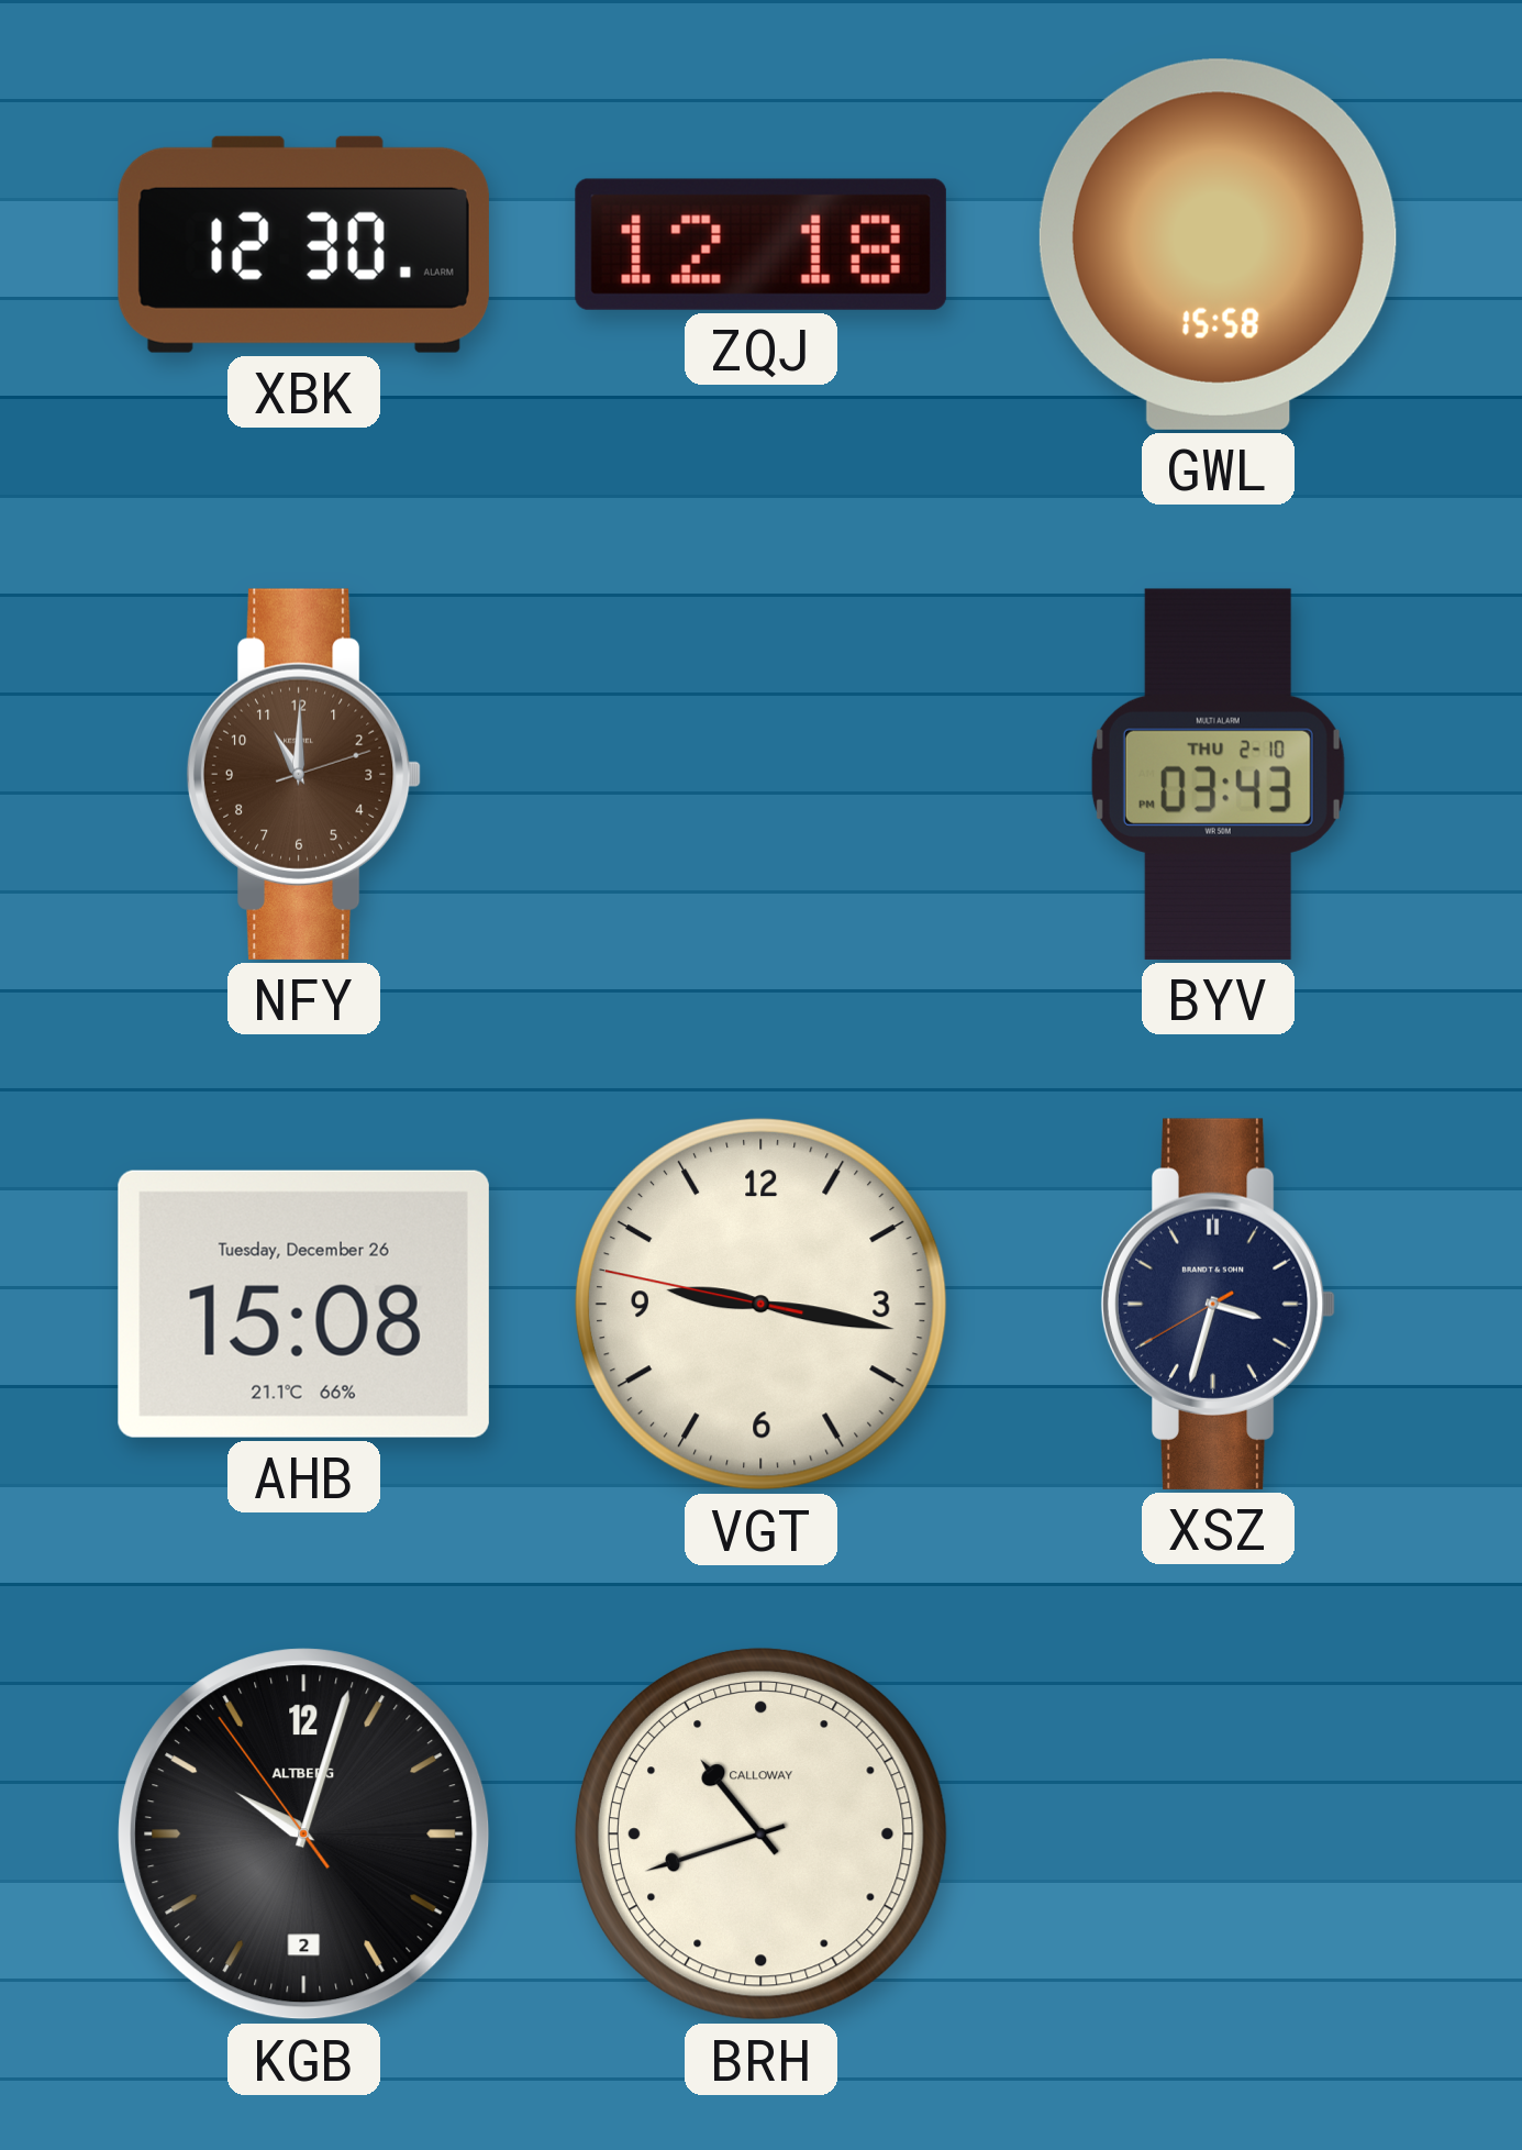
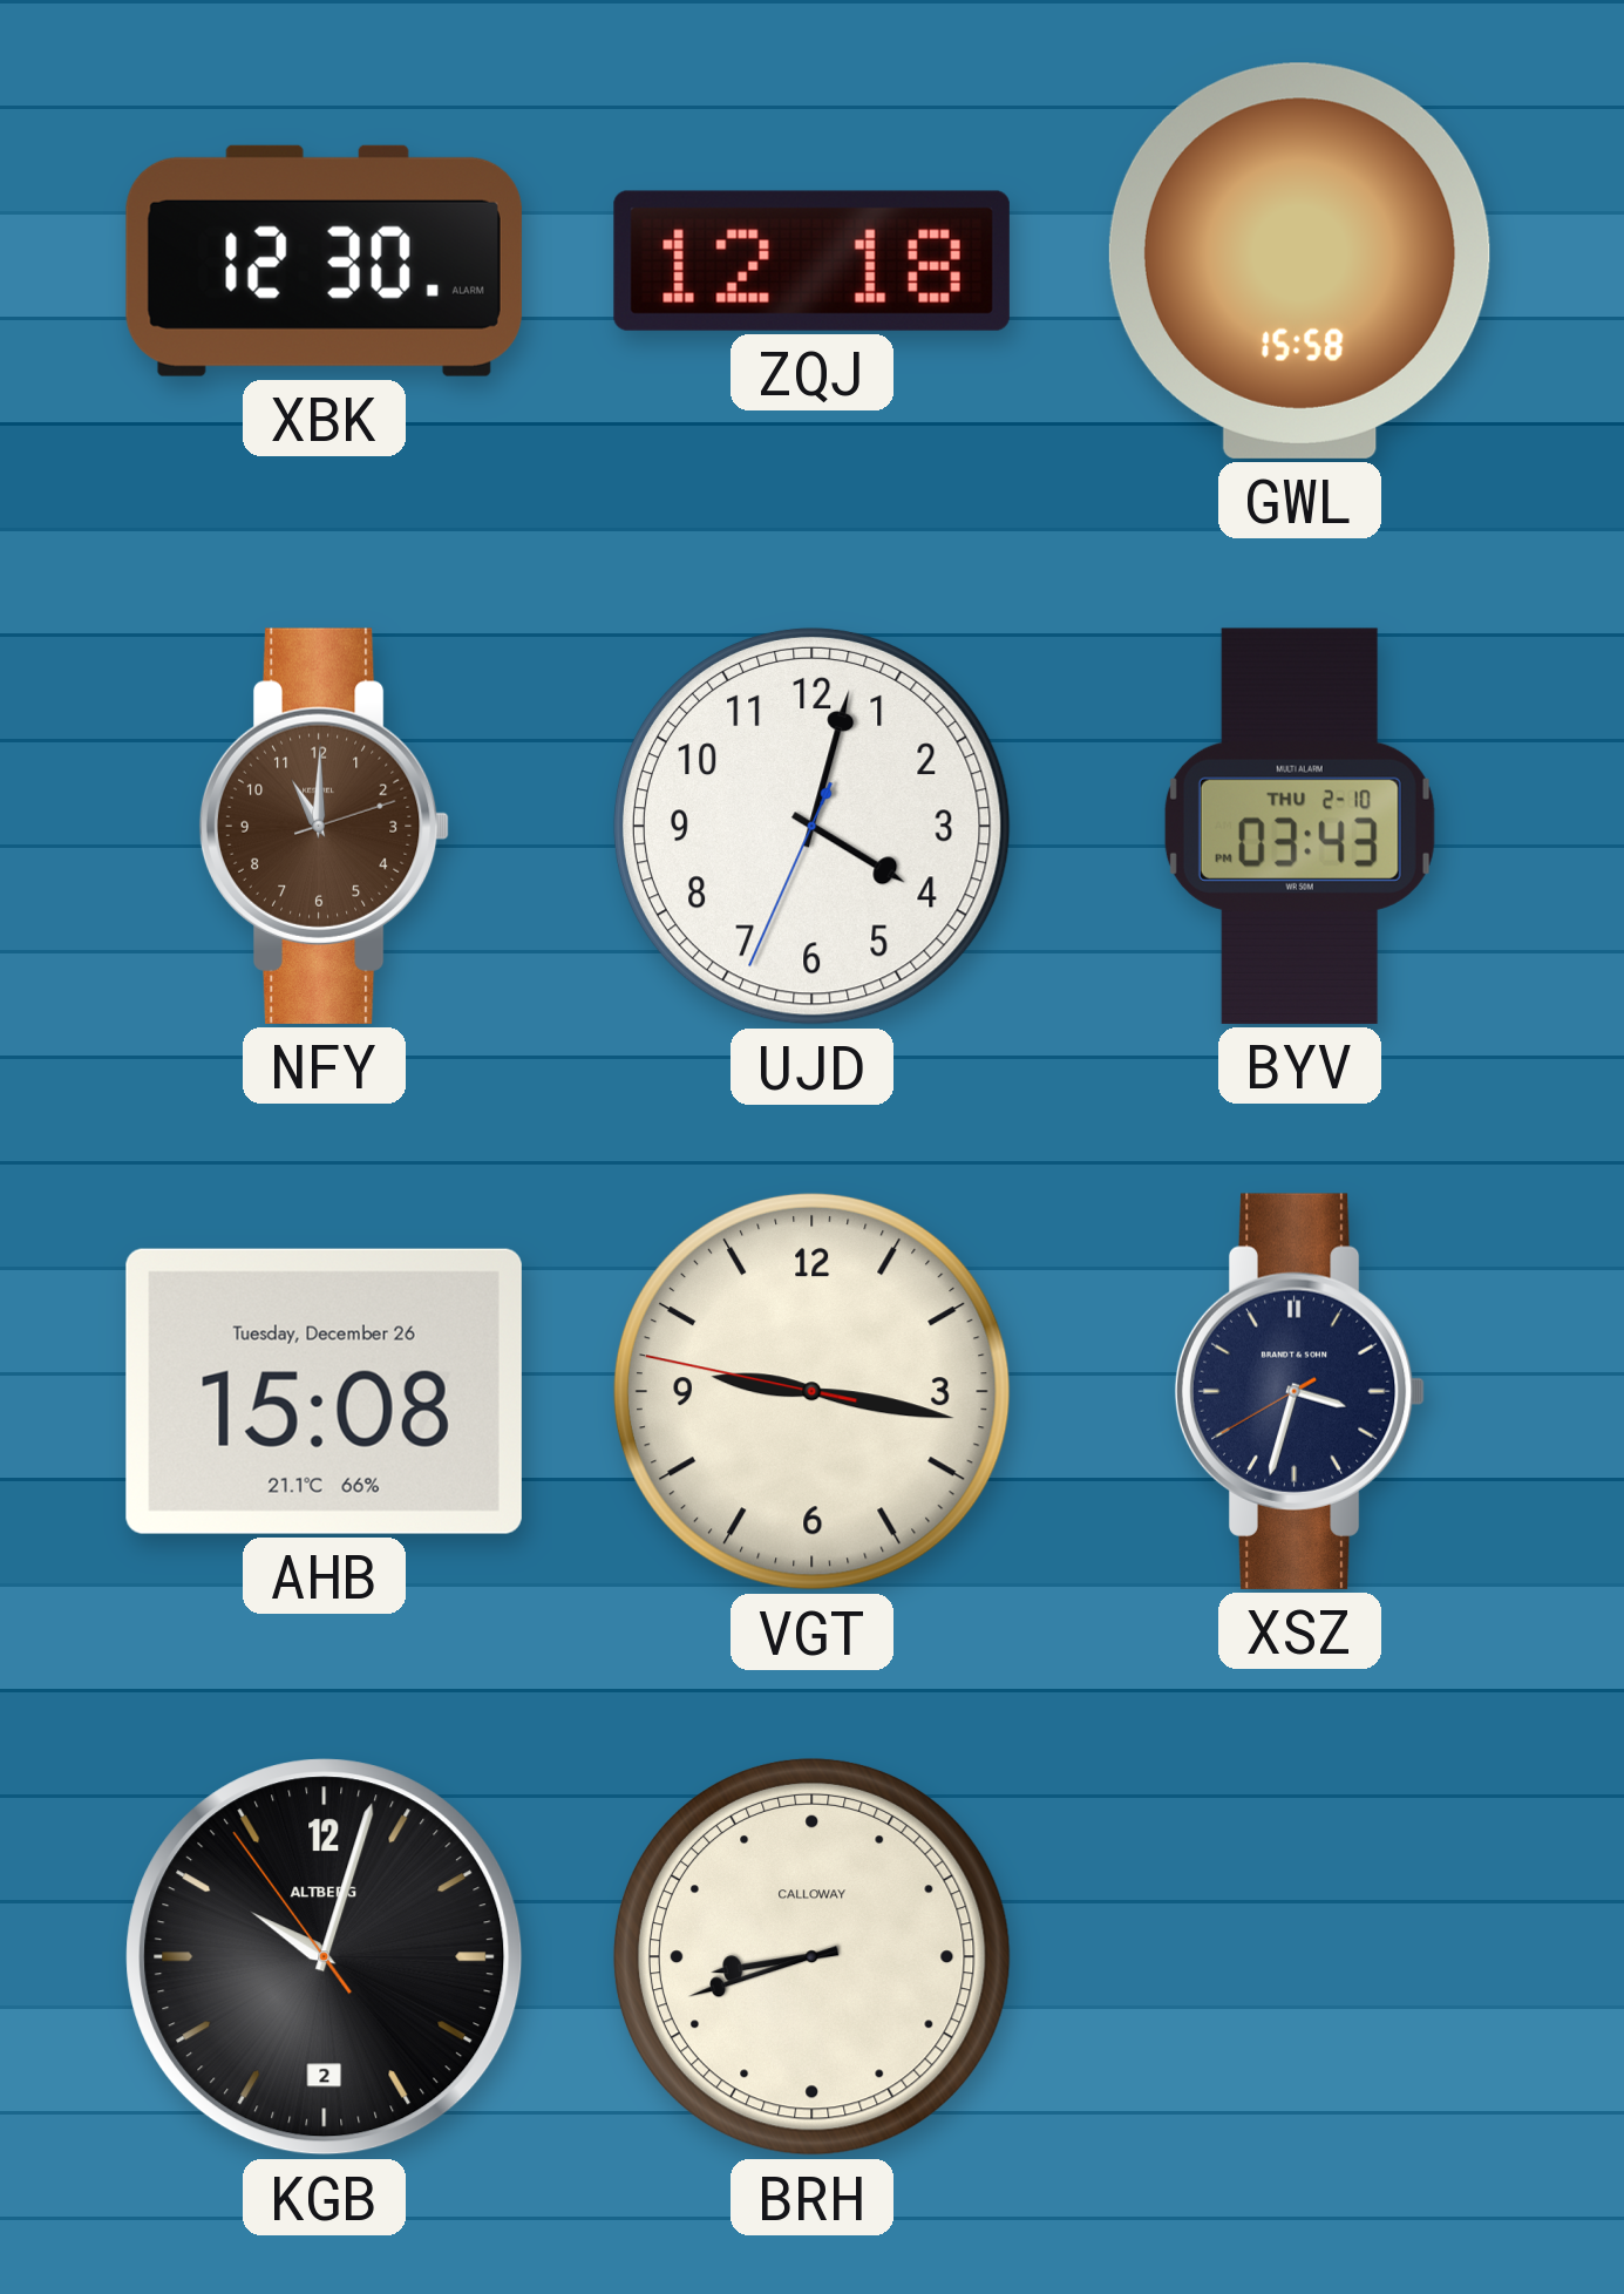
UJD: none -> 4:02 (811, 826)
BRH: 10:42 -> 8:42 (811, 1956)
